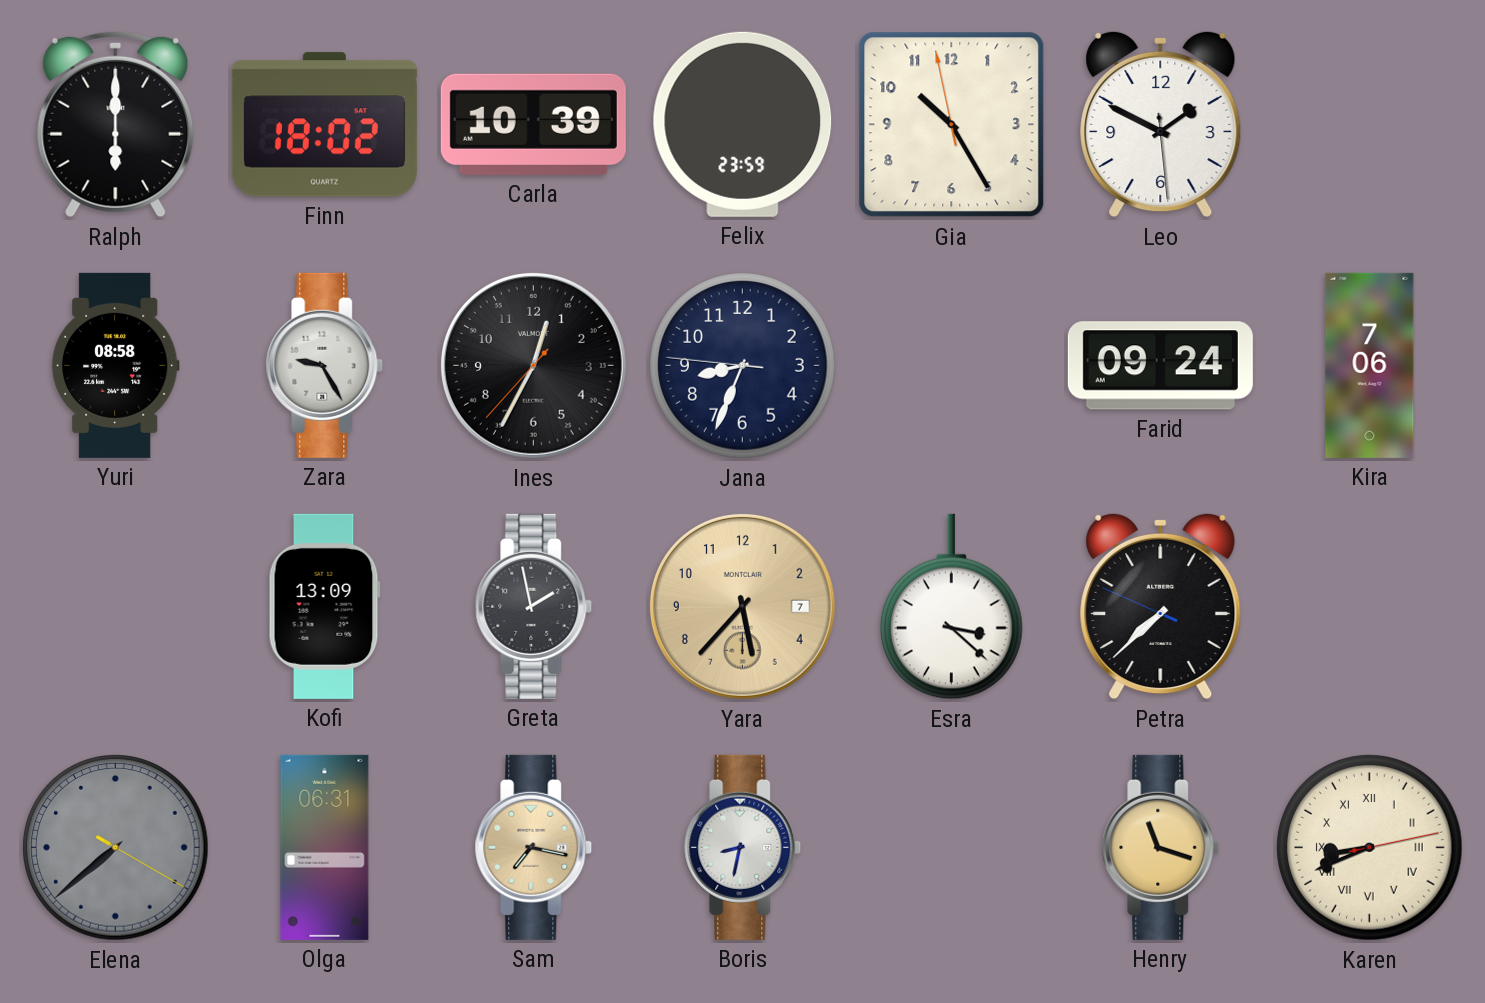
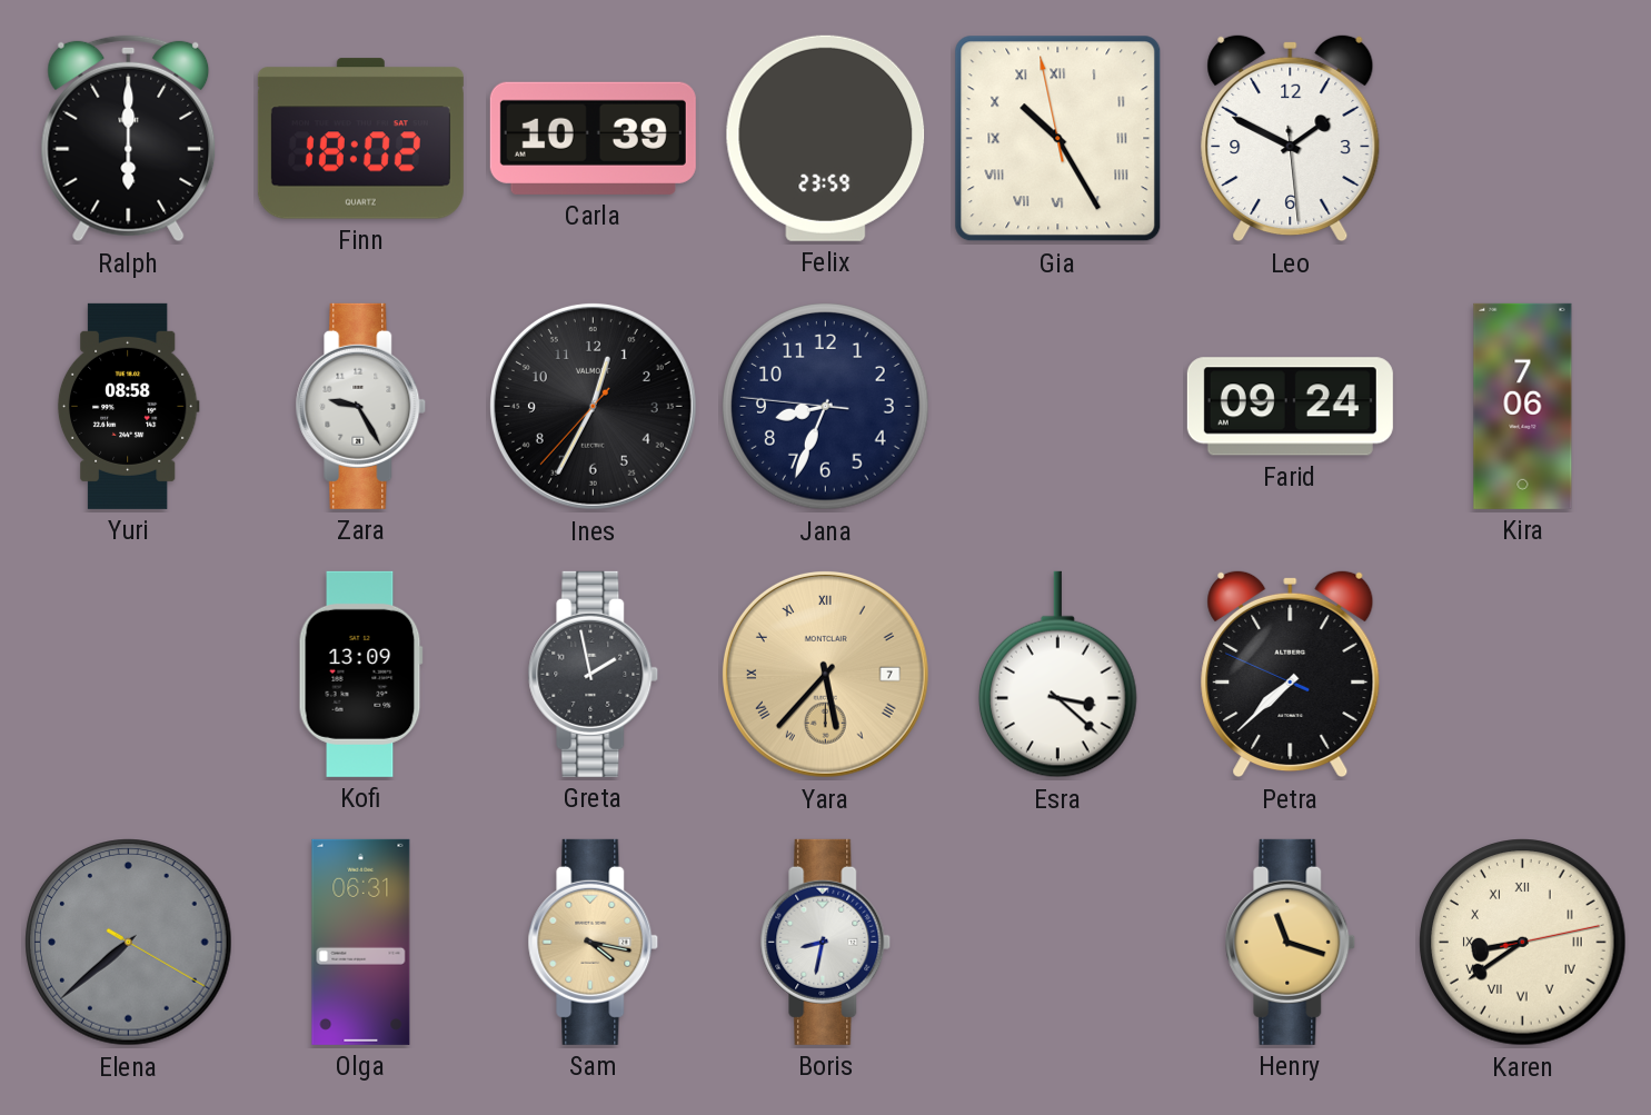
Gia numerals: Arabic -> Roman (1058, 139)
Yara numerals: Arabic -> Roman (825, 674)
Sam: 7:17 -> 4:17 (594, 942)
Karen: 8:41 -> 8:39 (1523, 943)
